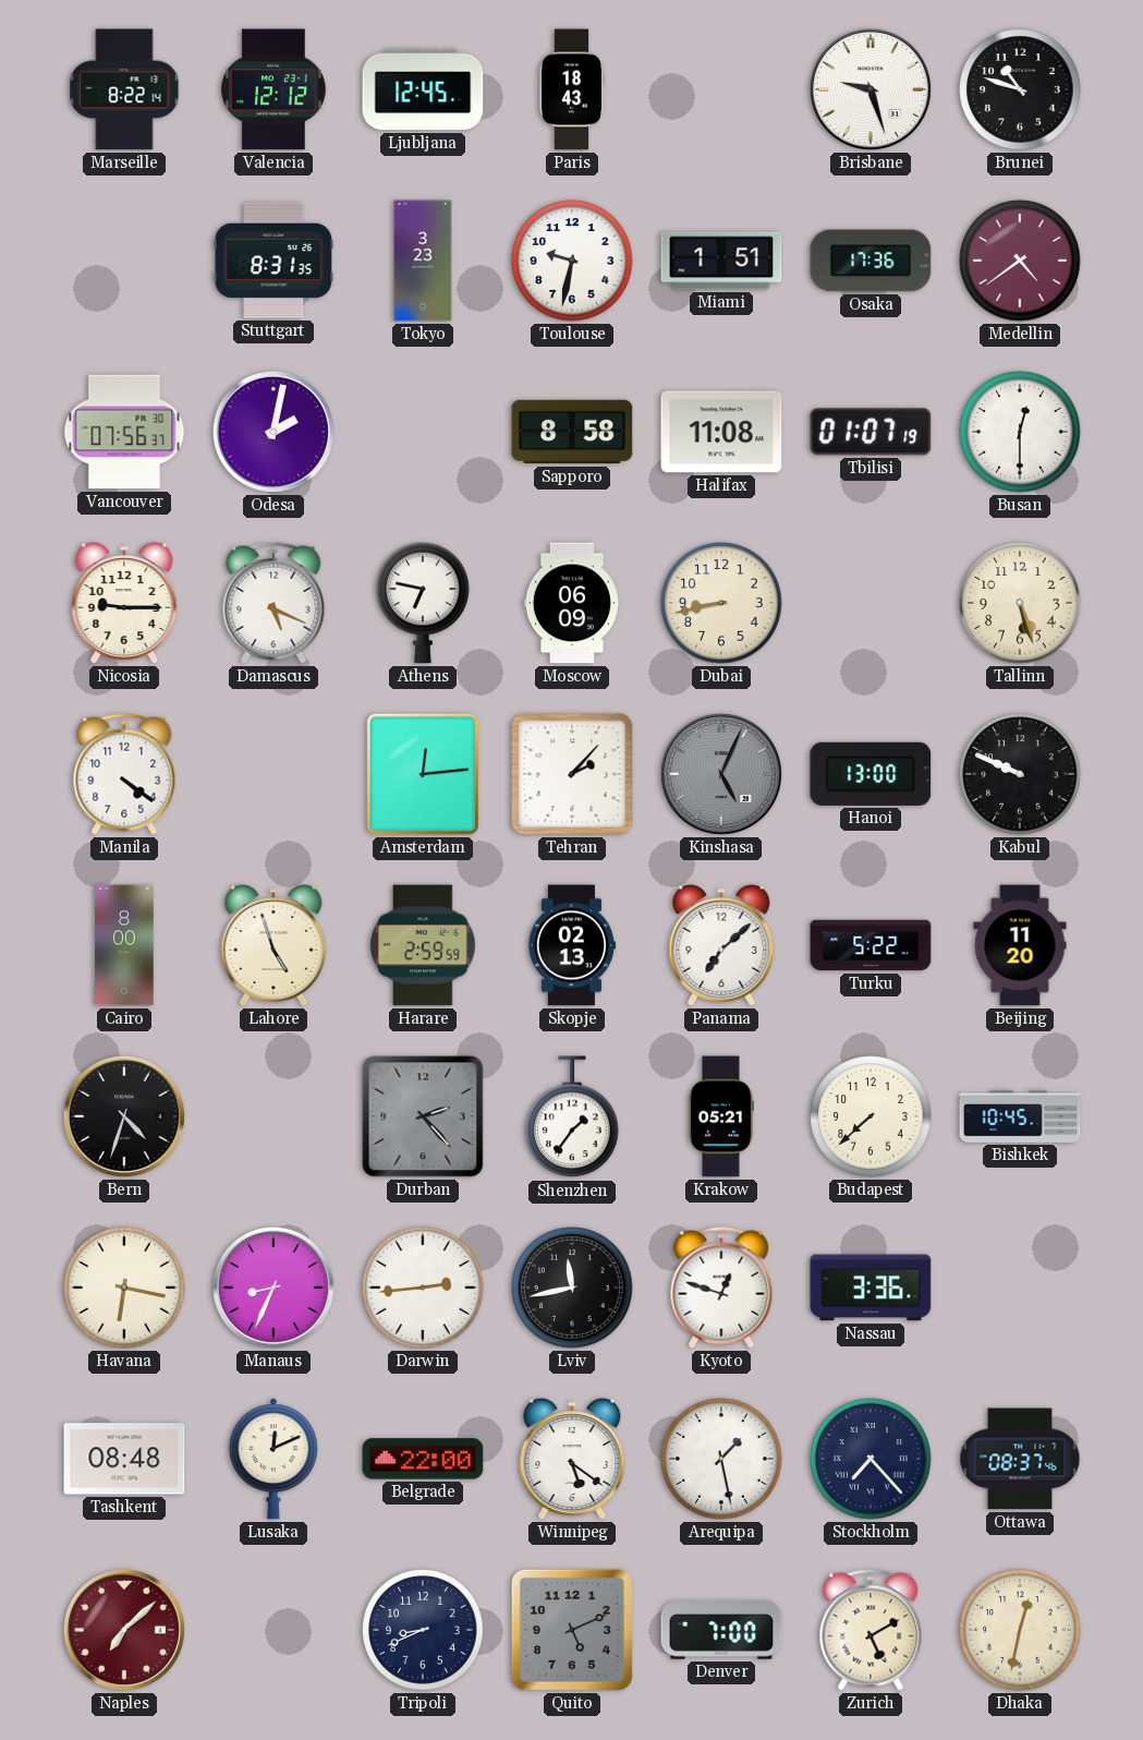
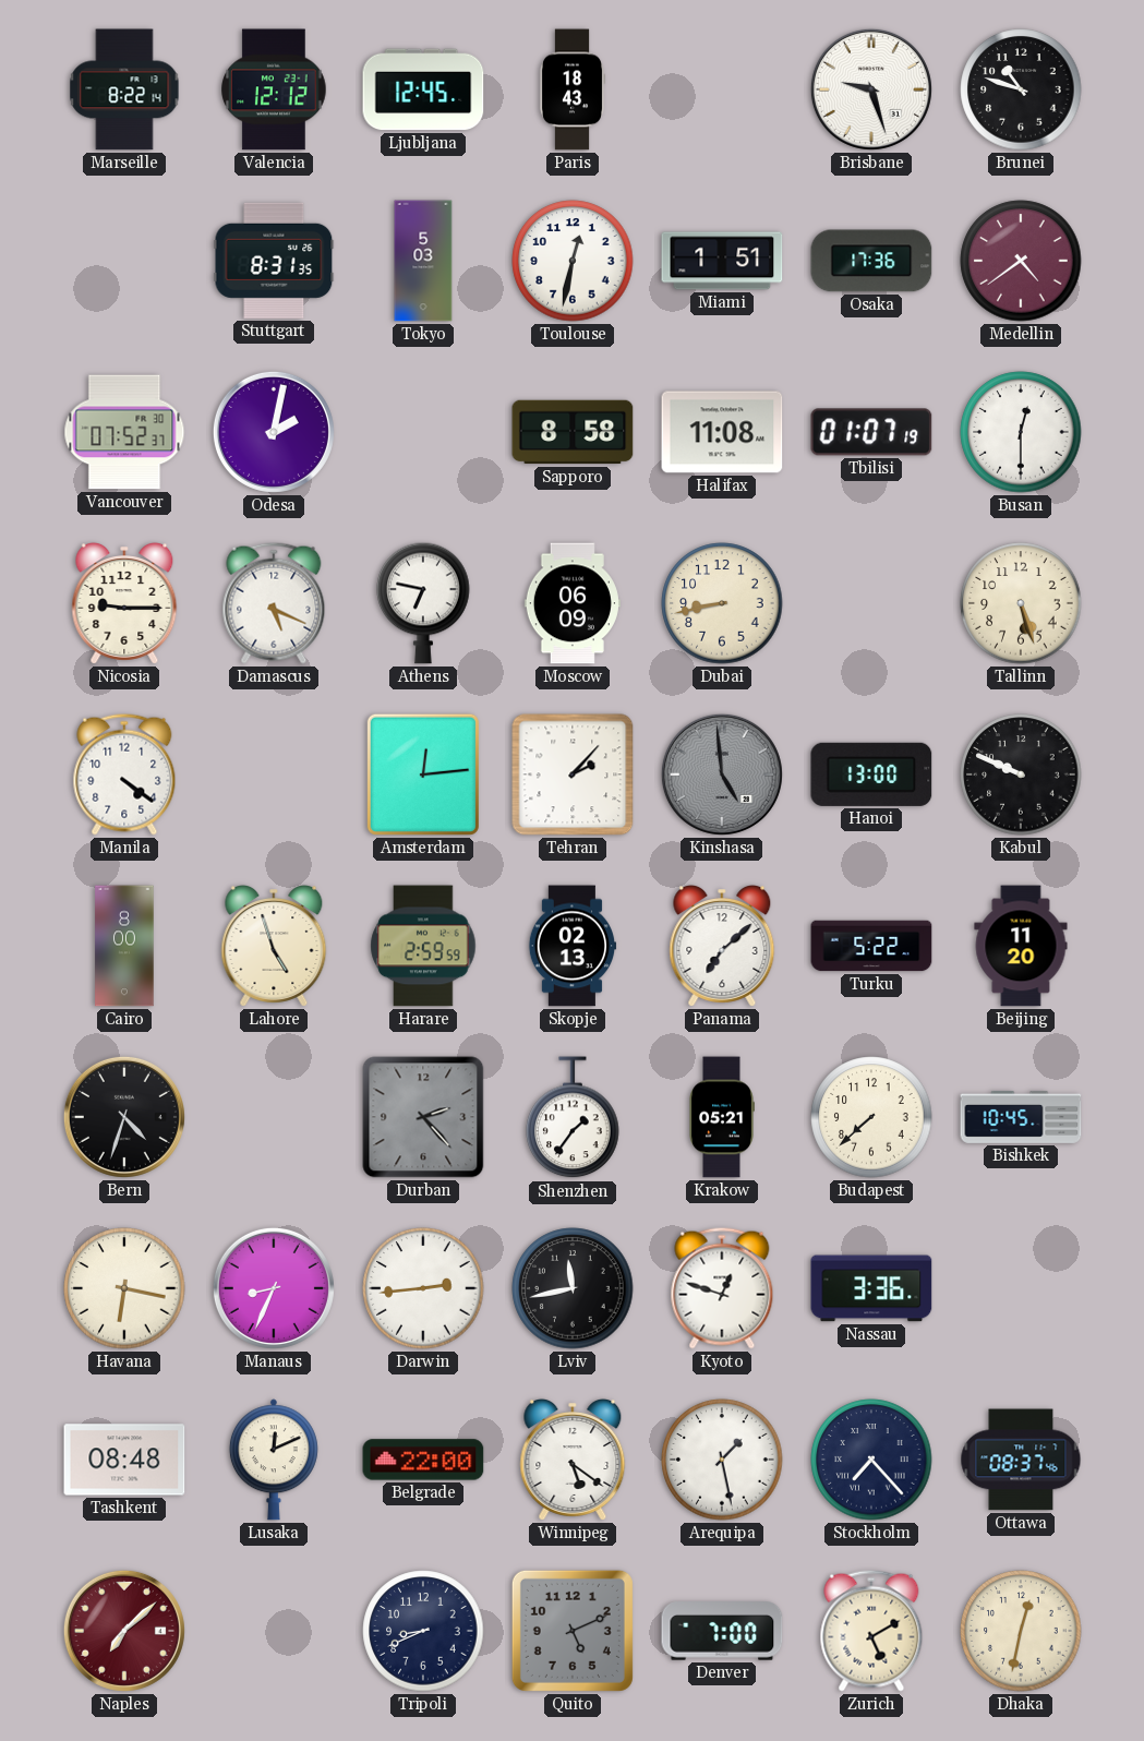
Tokyo: 3:23 -> 5:03 (423, 261)
Toulouse: 9:32 -> 12:32 (573, 261)
Vancouver: 07:56 -> 07:52 (124, 432)
Kinshasa: 5:04 -> 4:59 (722, 775)
